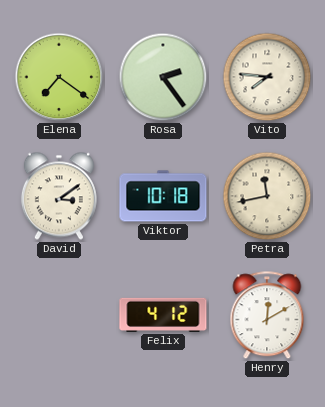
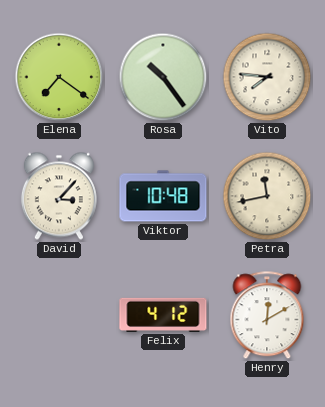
Rosa: 2:24 -> 10:24 (163, 77)
David: 3:09 -> 3:07 (59, 196)
Viktor: 10:18 -> 10:48 (163, 196)
